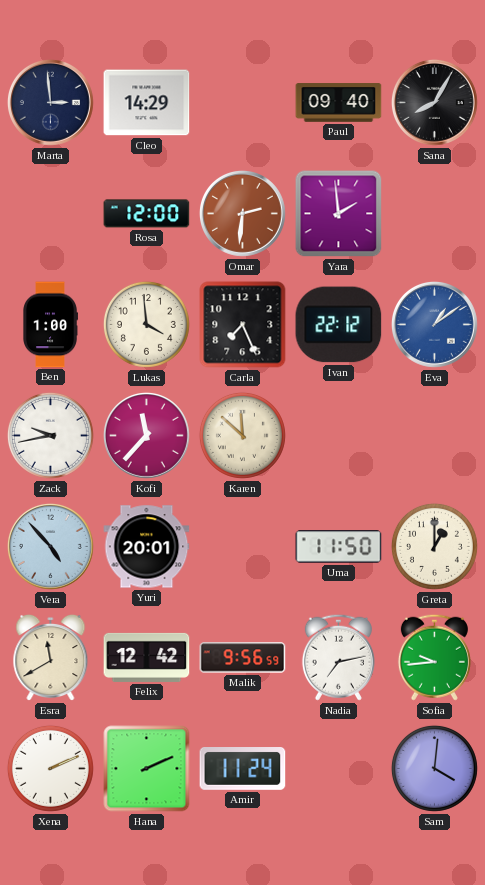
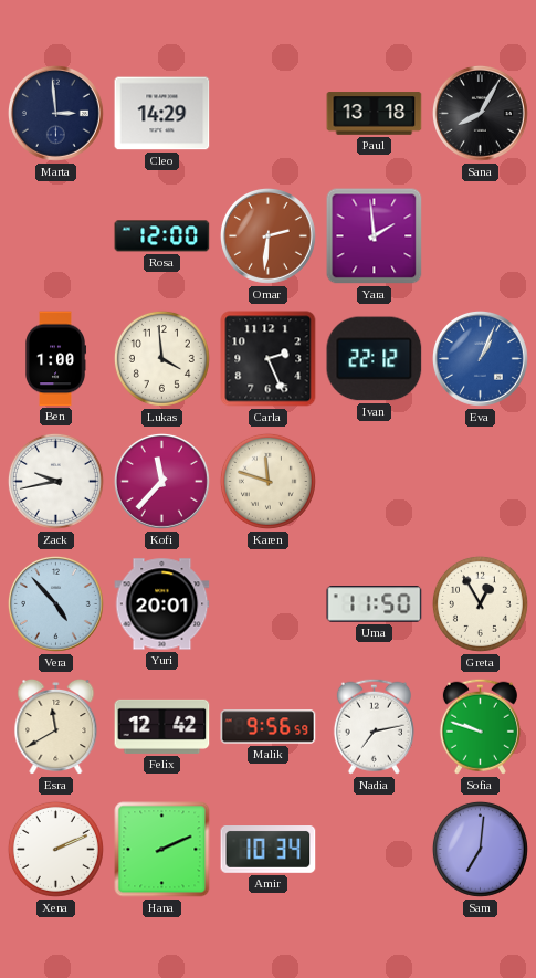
Paul: 09:40 -> 13:18 (375, 114)
Carla: 7:26 -> 2:26 (269, 359)
Eva: 1:09 -> 1:04 (480, 358)
Karen: 11:52 -> 11:48 (267, 481)
Greta: 1:00 -> 12:55 (480, 603)
Sofia: 9:44 -> 9:48 (480, 726)
Amir: 11:24 -> 10:34 (269, 850)
Sam: 4:01 -> 7:01 (480, 849)
